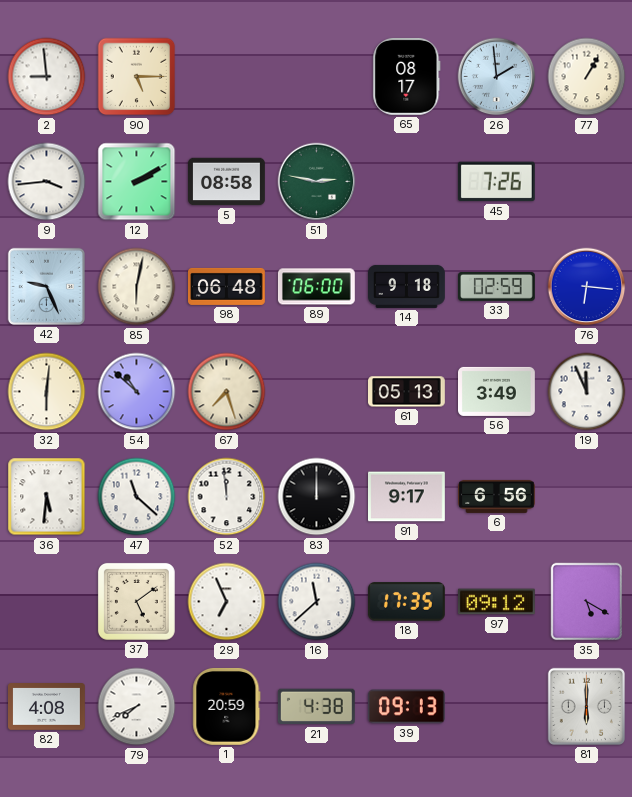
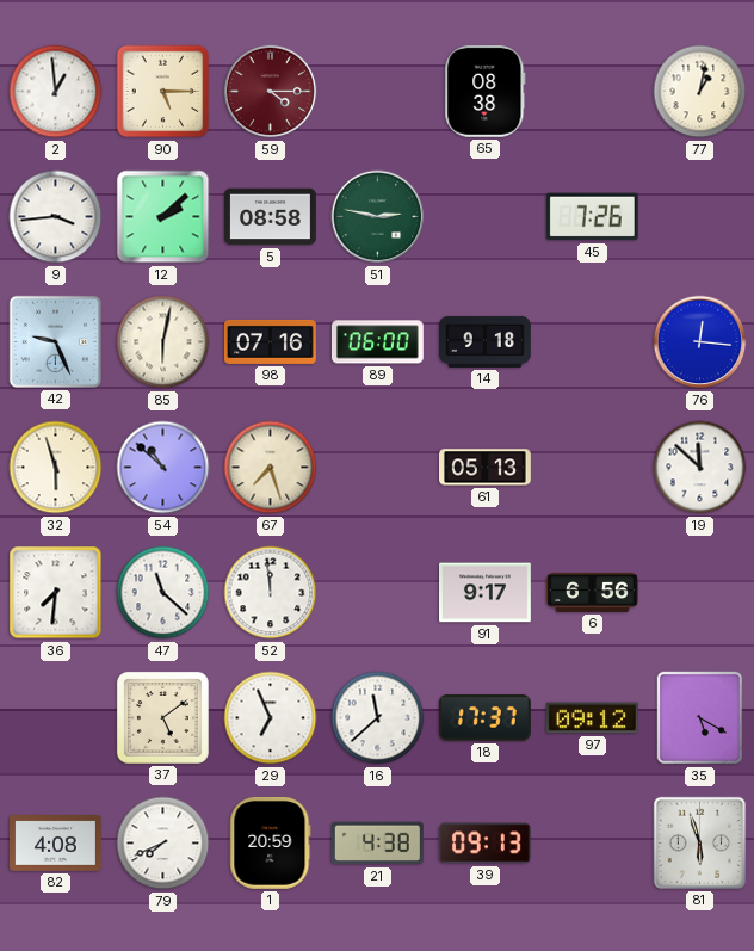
2: 8:59 -> 12:59 (56, 92)
59: none -> 4:15 (271, 92)
65: 08:17 -> 08:38 (486, 91)
26: 1:59 -> none (497, 77)
77: 1:05 -> 1:02 (700, 92)
12: 2:10 -> 2:08 (163, 217)
98: 06:48 -> 07:16 (271, 341)
33: 02:59 -> none (497, 286)
76: 6:16 -> 12:16 (700, 342)
32: 6:01 -> 5:57 (56, 468)
56: 3:49 -> none (497, 391)
19: 11:56 -> 11:52 (700, 468)
36: 5:31 -> 7:31 (56, 593)
83: 12:00 -> none (317, 497)
18: 17:35 -> 17:37 (484, 718)
81: 6:00 -> 5:57 (699, 842)
